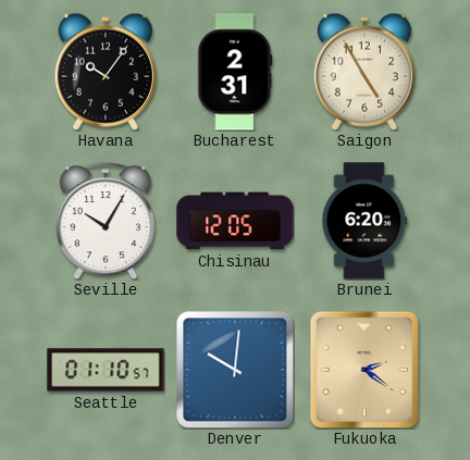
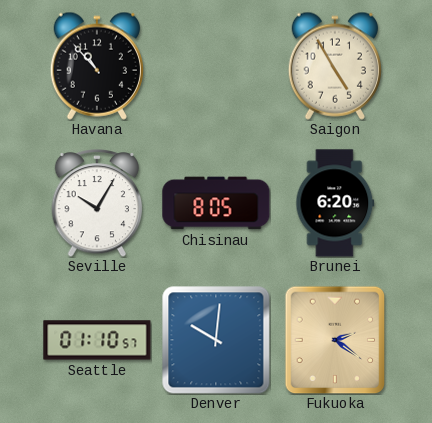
Havana: 10:06 -> 10:53 (97, 66)
Bucharest: 2:31 -> none (235, 72)
Chisinau: 12:05 -> 8:05 (216, 203)
